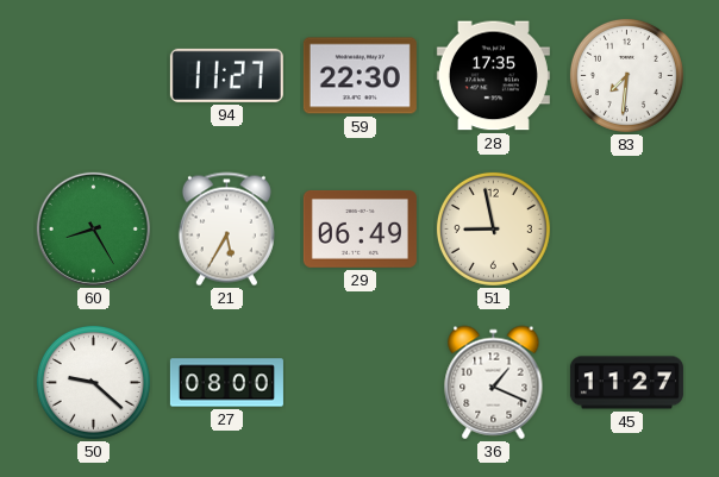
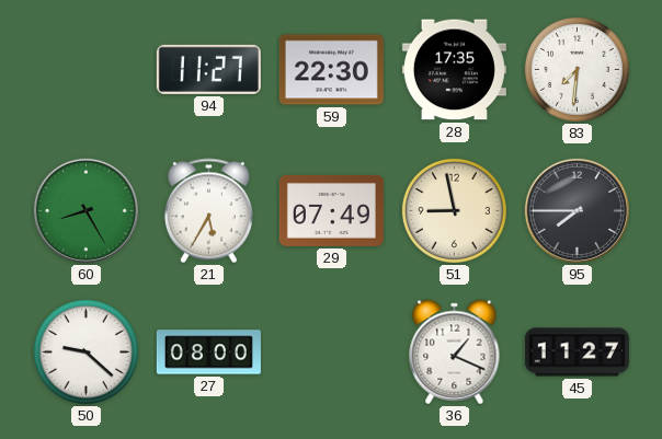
29: 06:49 -> 07:49 (331, 211)
95: none -> 7:45 (577, 210)
